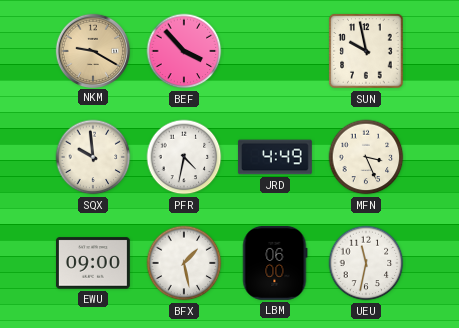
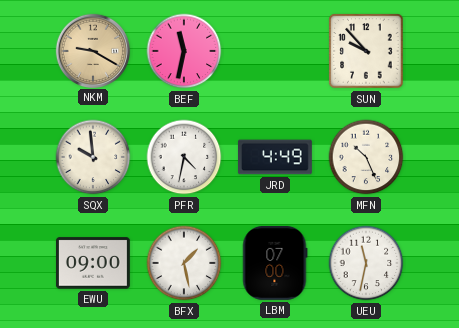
BEF: 3:53 -> 11:32 (184, 51)
SUN: 9:58 -> 9:53 (366, 51)
MFN: 3:26 -> 10:26 (366, 157)
LBM: 06:00 -> 07:00 (275, 263)
